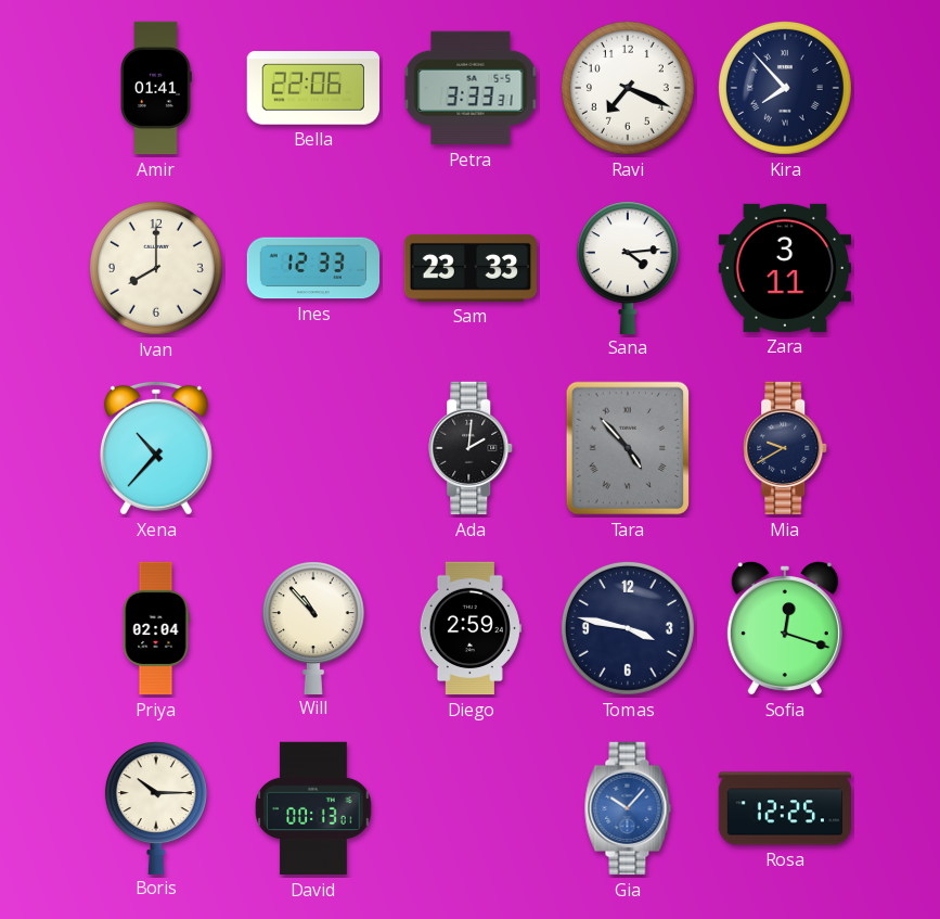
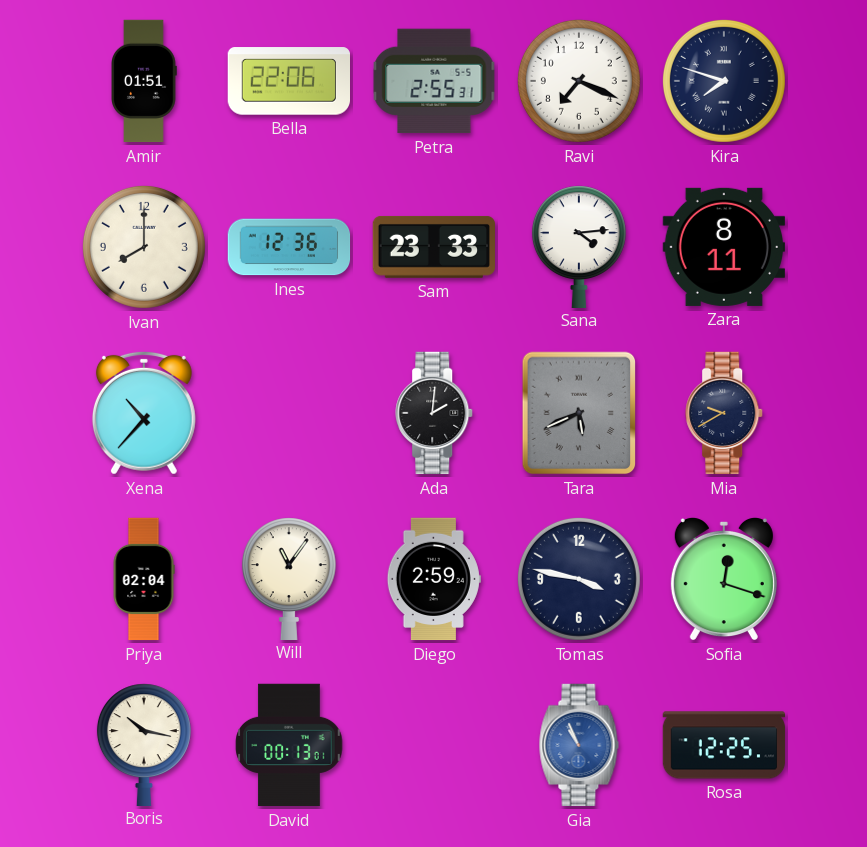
Amir: 01:41 -> 01:51 (144, 81)
Petra: 3:33 -> 2:55 (434, 81)
Kira: 7:53 -> 7:48 (724, 81)
Ines: 12:33 -> 12:36 (289, 247)
Zara: 3:11 -> 8:11 (723, 247)
Tara: 4:53 -> 5:41 (579, 413)
Will: 10:53 -> 11:06 (289, 578)
Boris: 10:15 -> 10:17 (144, 744)
Gia: 10:07 -> 10:56 (579, 745)
